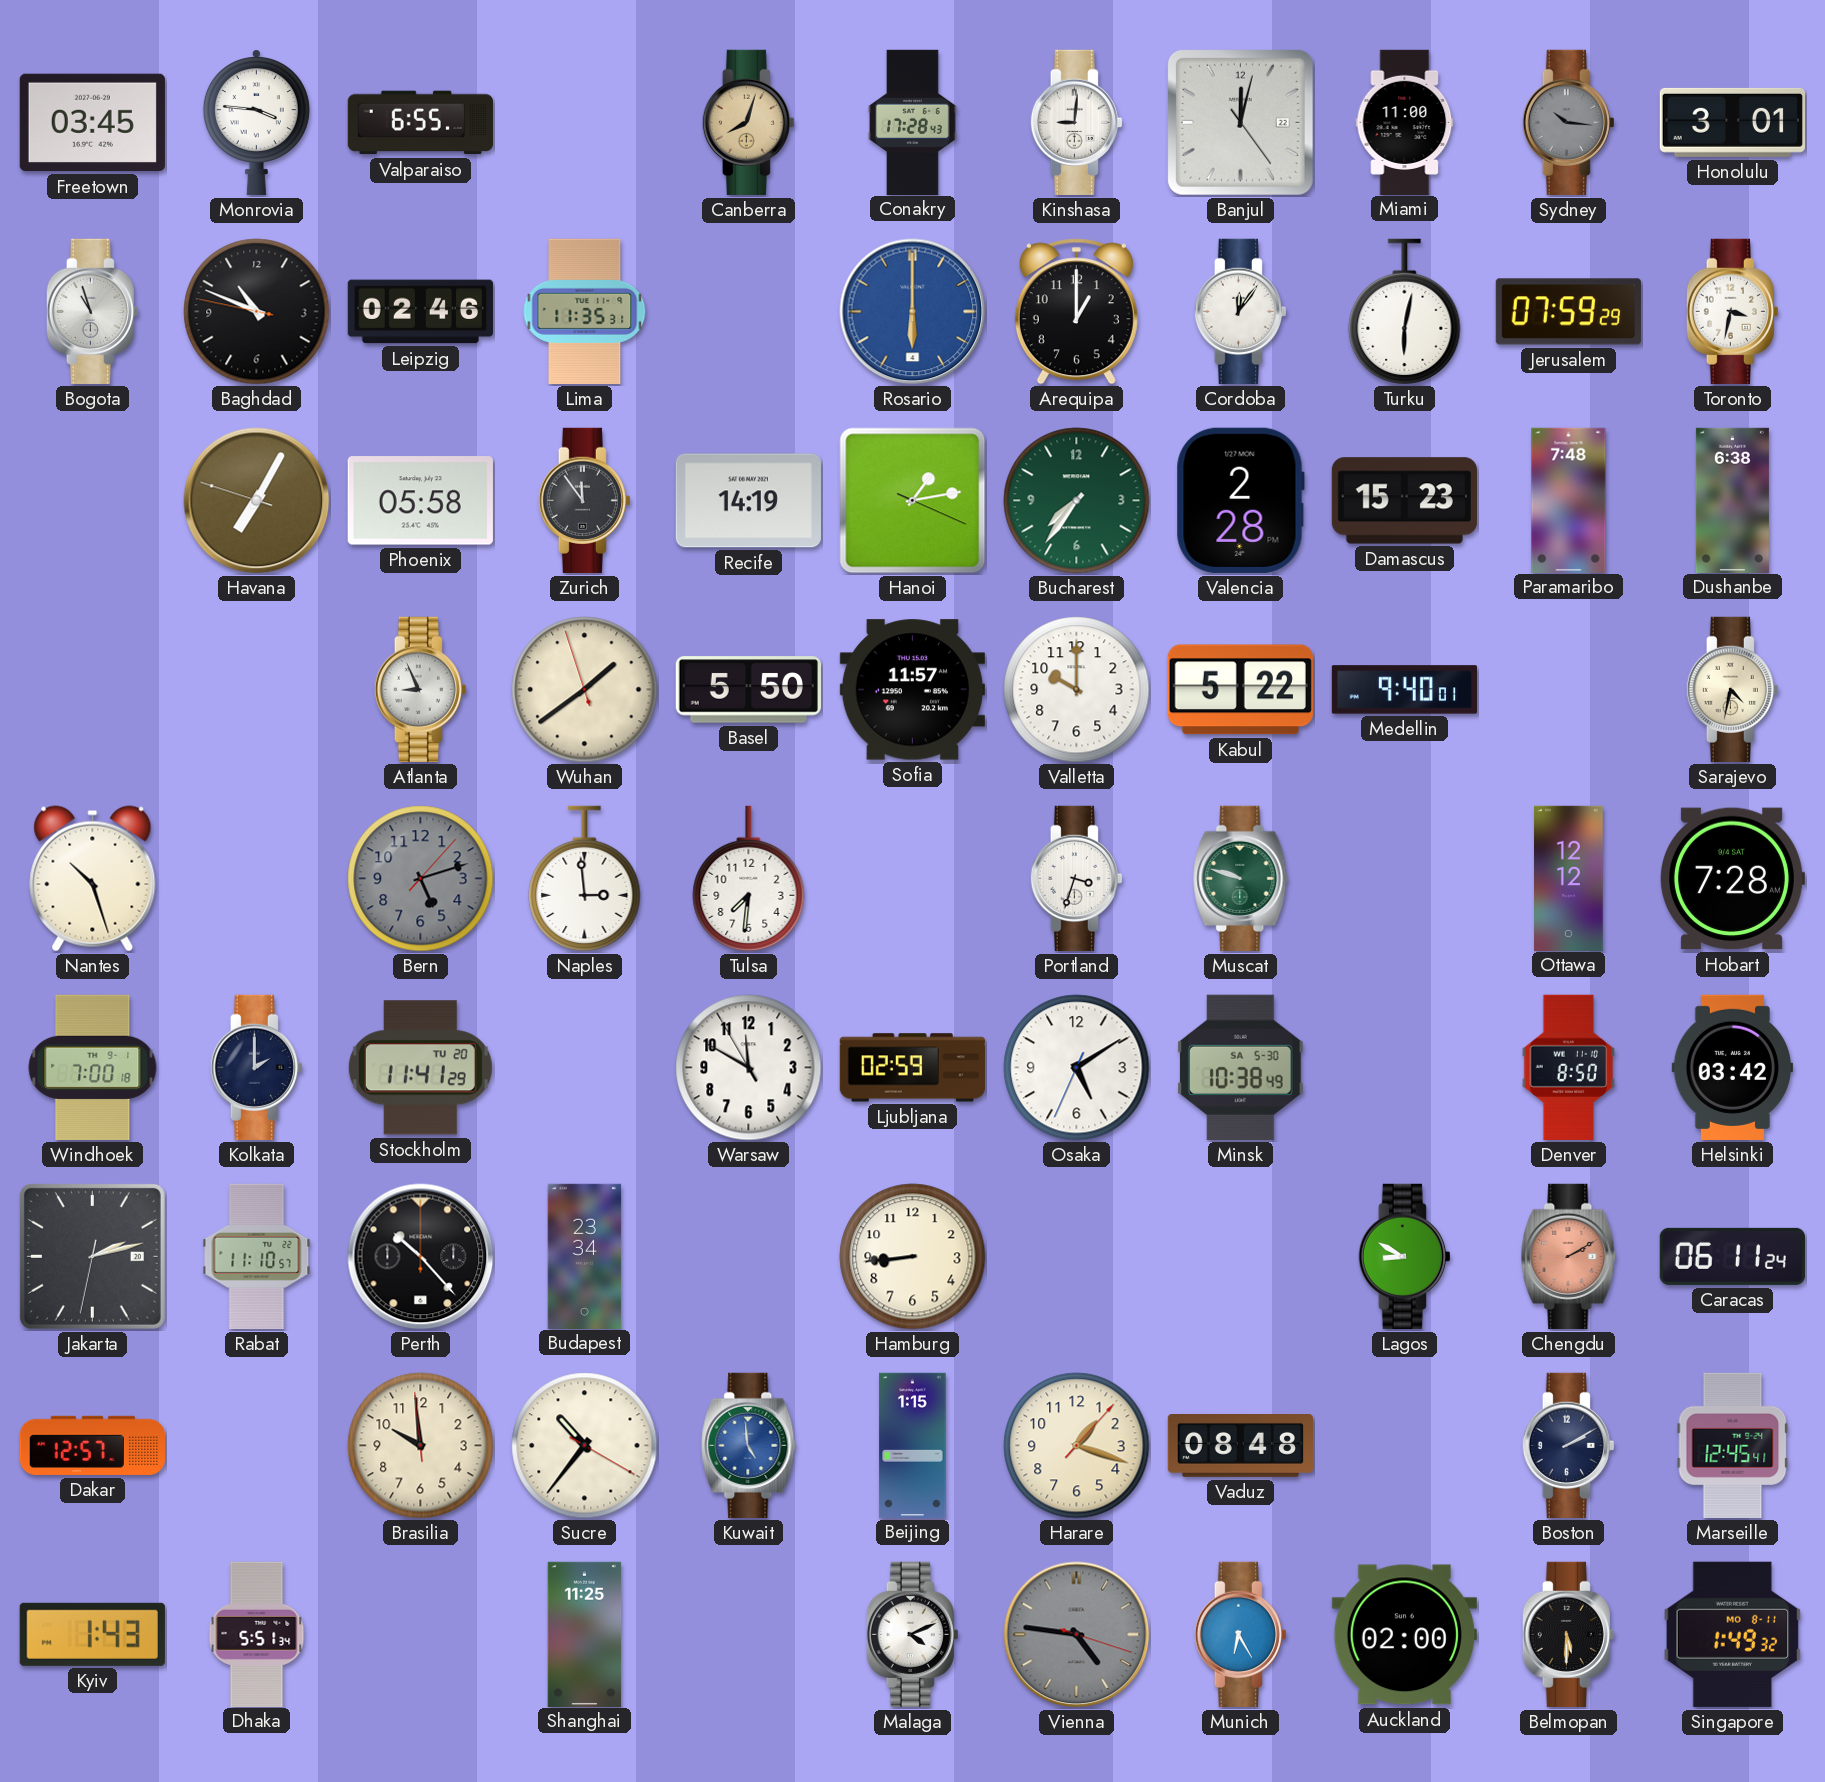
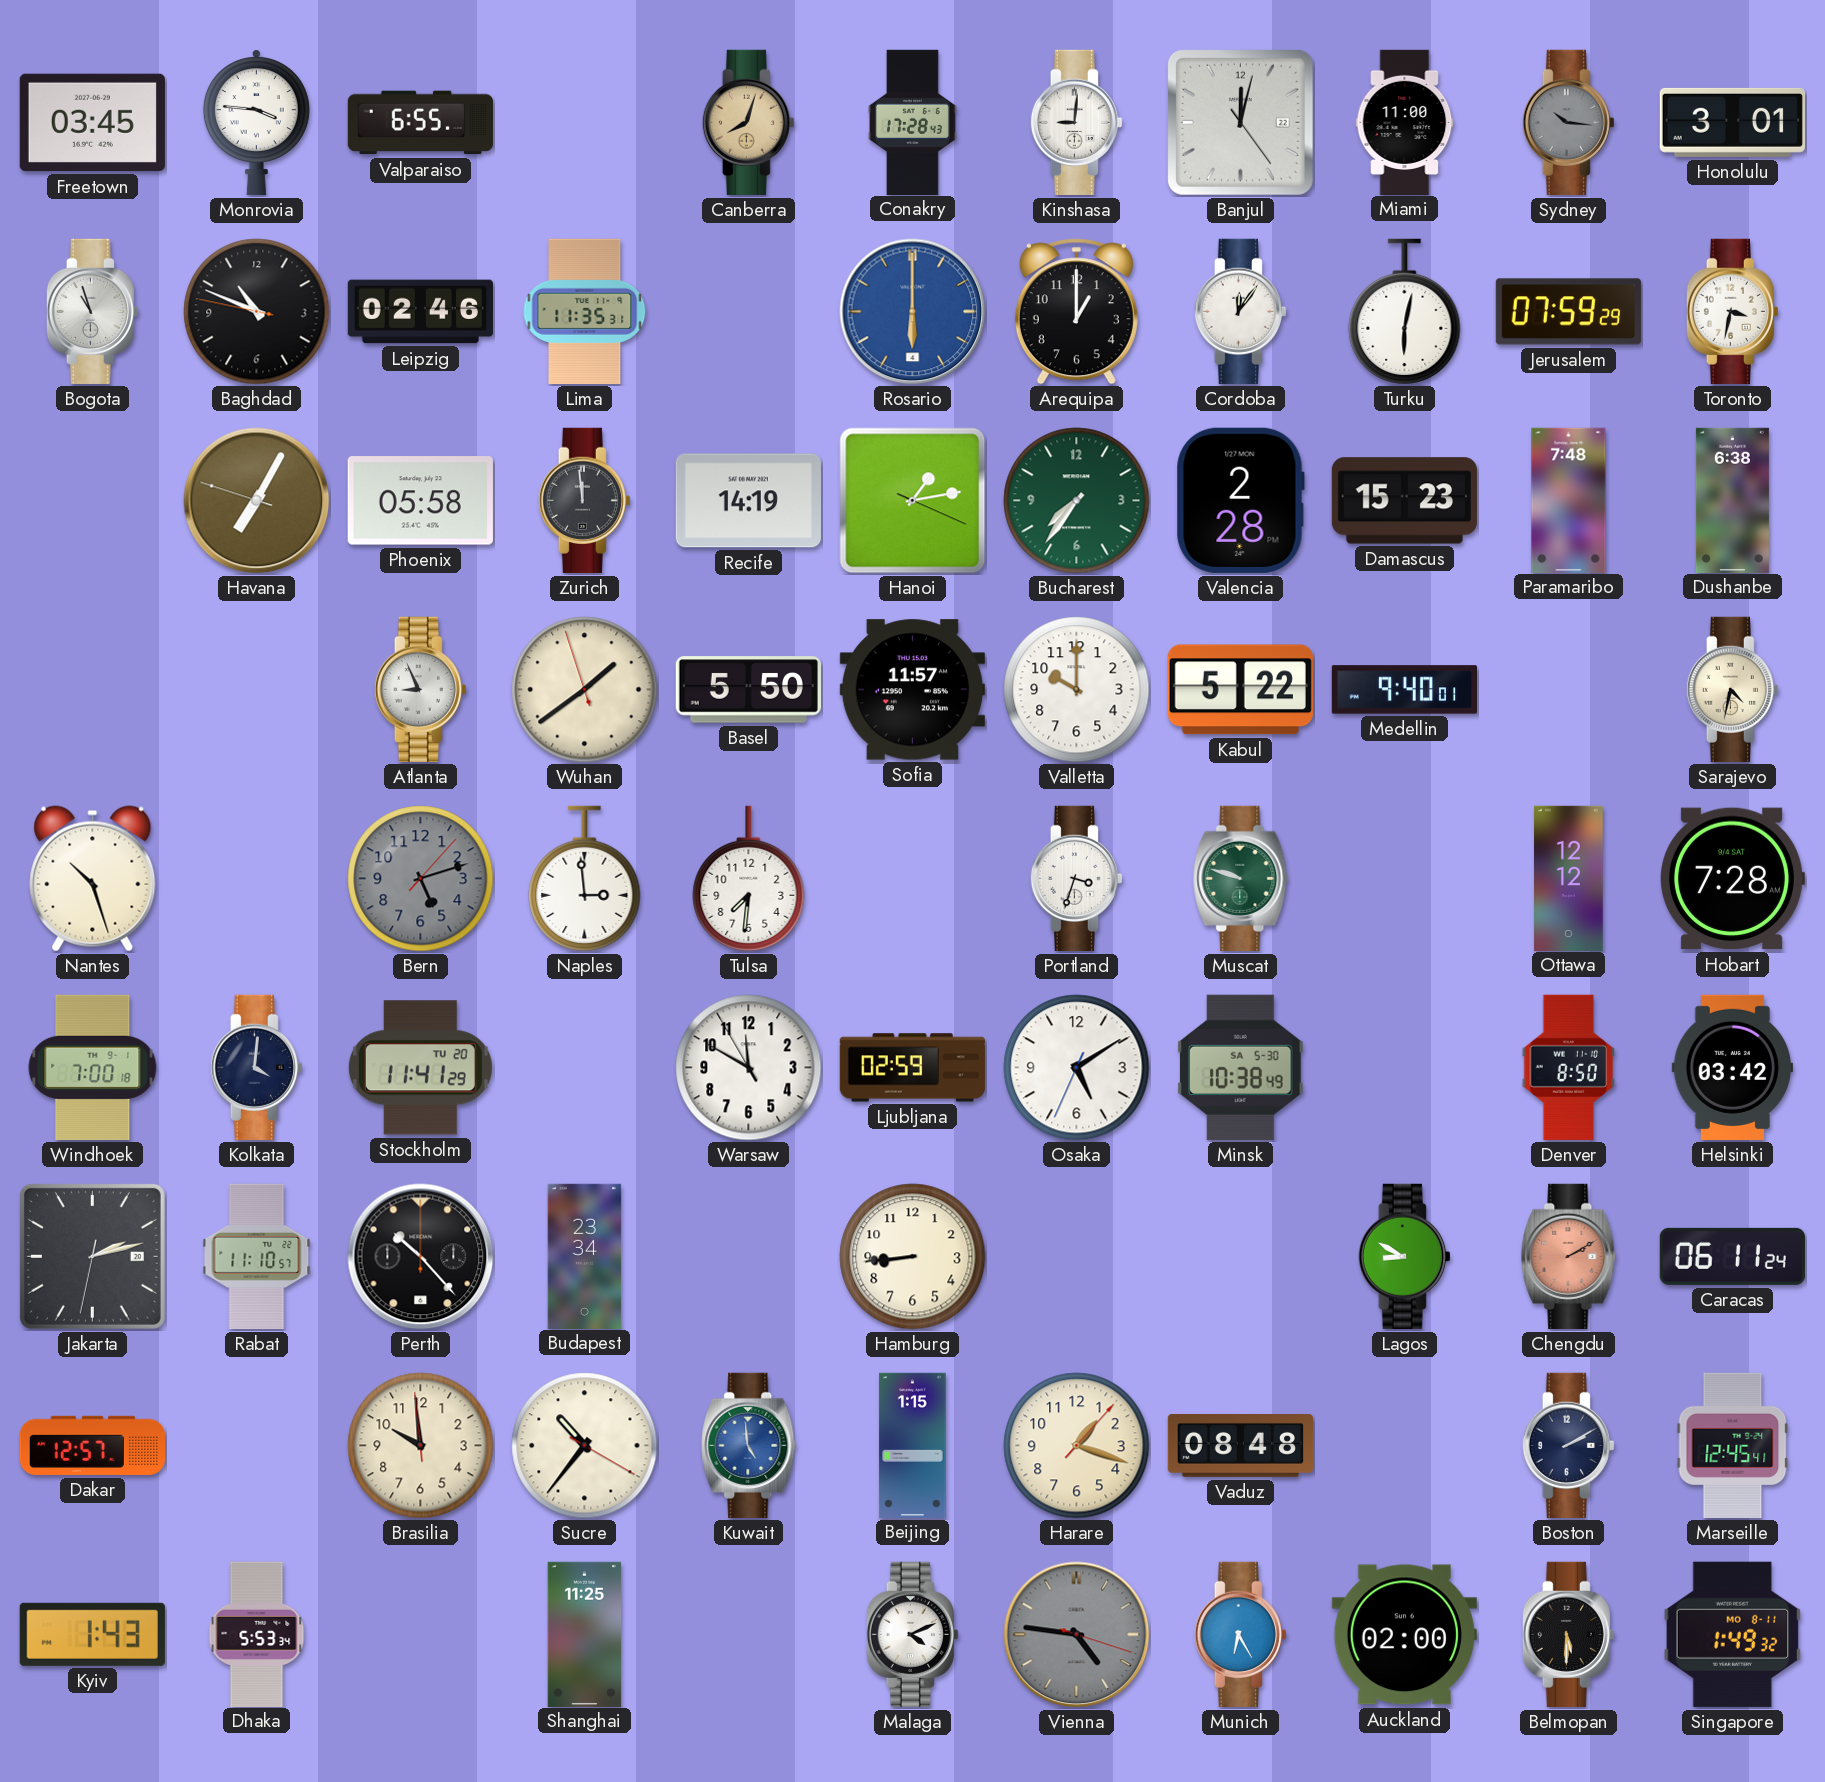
Zurich: 11:54 -> 11:59 (584, 500)
Kolkata: 2:00 -> 4:01 (256, 1067)
Dhaka: 5:51 -> 5:53 (257, 1634)
